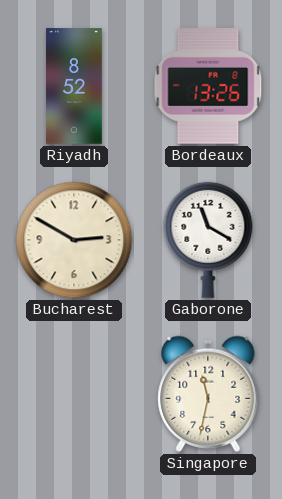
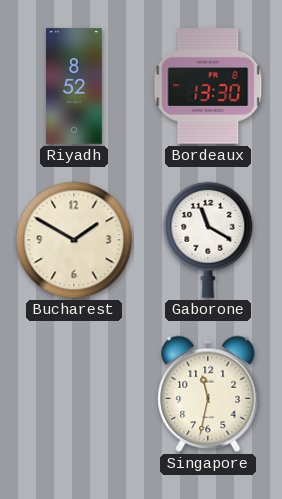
Bordeaux: 13:26 -> 13:30 (208, 86)
Bucharest: 2:50 -> 1:50 (74, 240)
